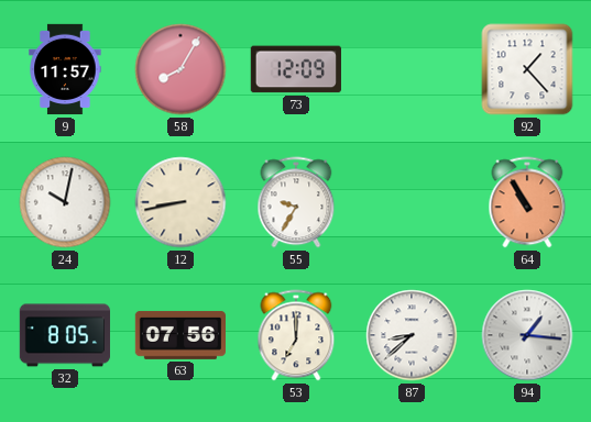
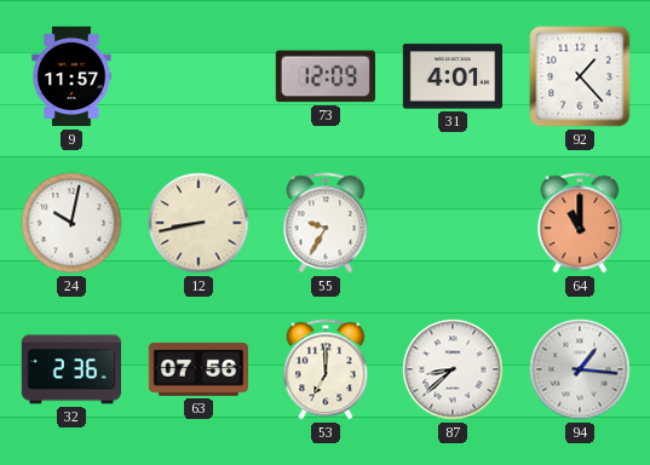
58: 8:05 -> none (180, 69)
31: none -> 4:01 (451, 76)
64: 10:55 -> 11:00 (580, 223)
32: 8:05 -> 2:36 (71, 369)
